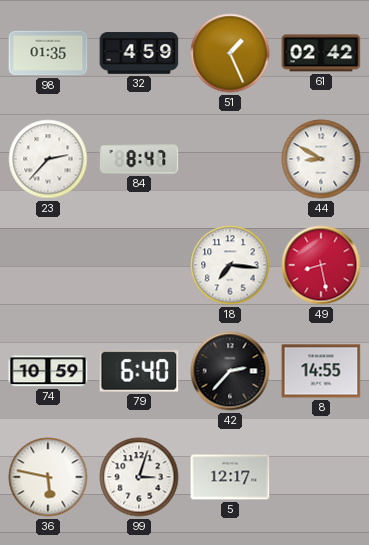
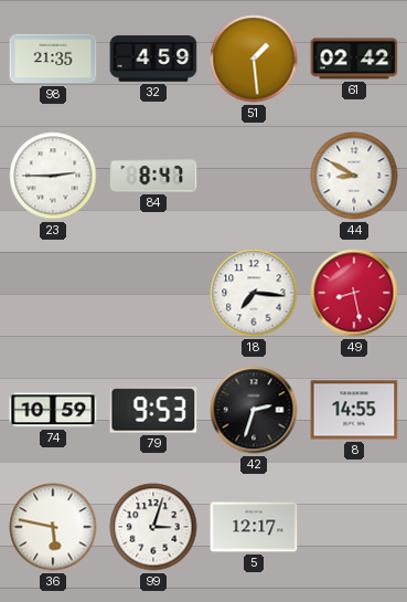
98: 01:35 -> 21:35 (53, 59)
51: 1:26 -> 1:29 (254, 59)
23: 2:37 -> 2:45 (53, 176)
79: 6:40 -> 9:53 (153, 410)
42: 2:37 -> 2:33 (254, 410)
